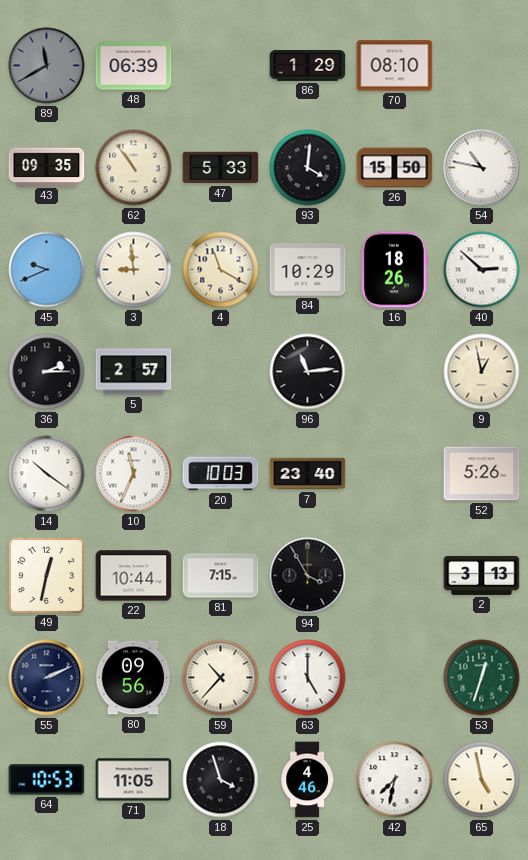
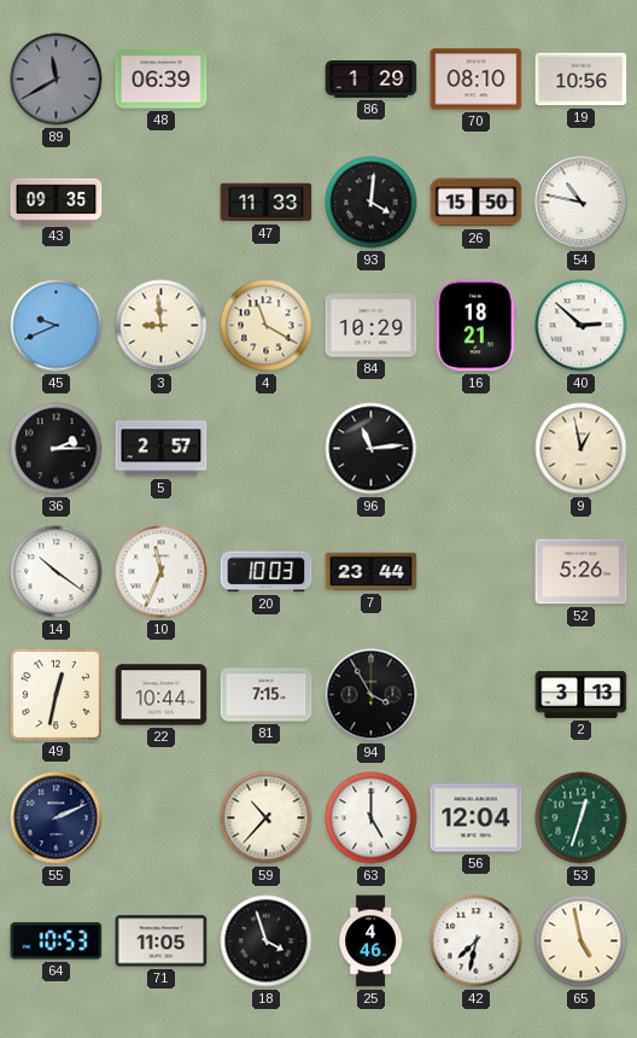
19: none -> 10:56 (582, 80)
62: 10:54 -> none (134, 168)
47: 5:33 -> 11:33 (267, 203)
16: 18:26 -> 18:21 (475, 326)
7: 23:40 -> 23:44 (372, 572)
80: 09:56 -> none (133, 678)
56: none -> 12:04 (477, 818)
